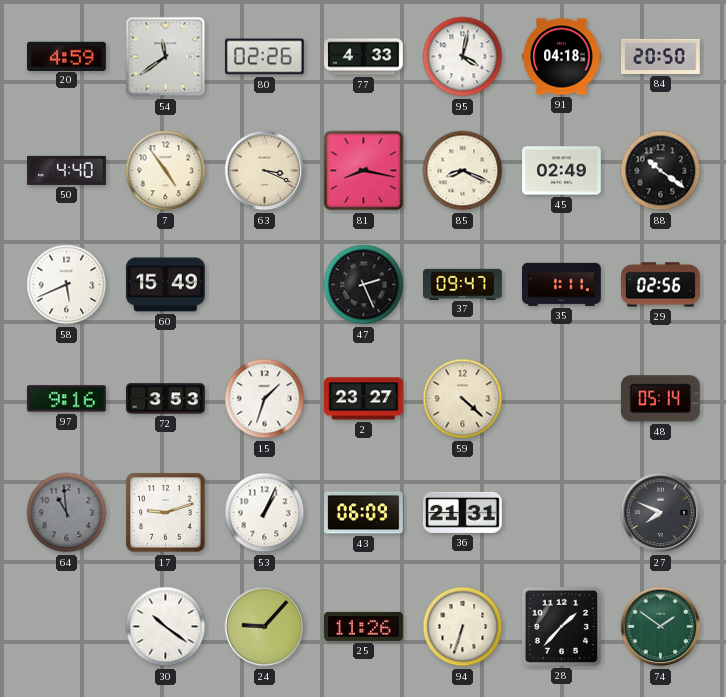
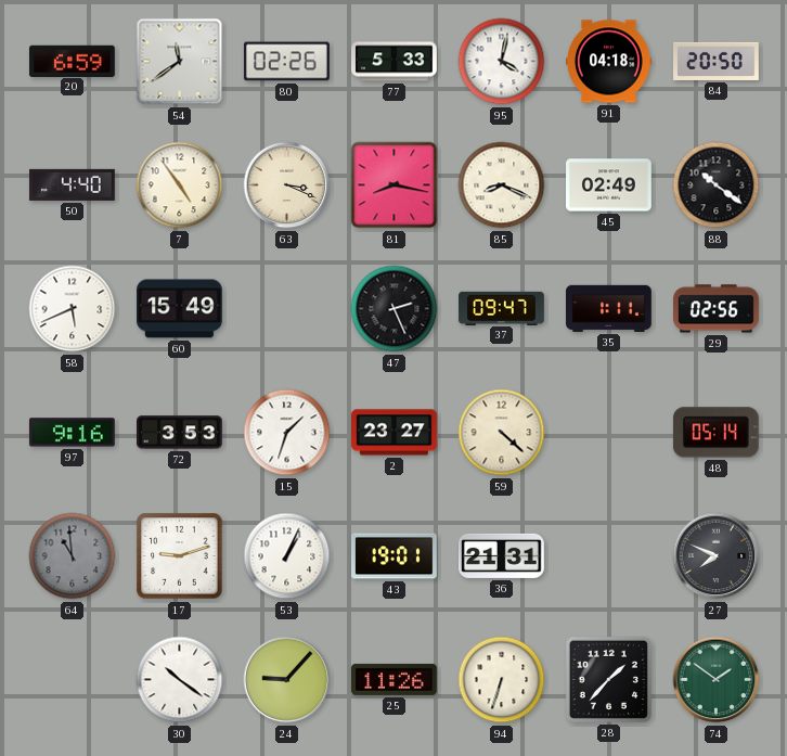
20: 4:59 -> 6:59 (73, 61)
77: 4:33 -> 5:33 (395, 62)
43: 06:09 -> 19:01 (395, 556)
